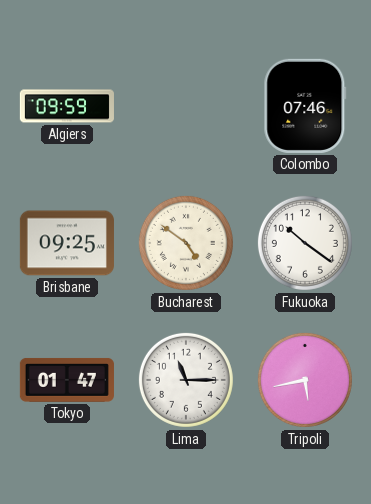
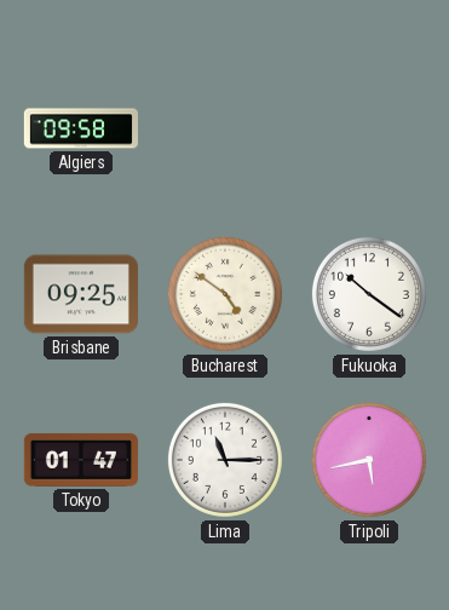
Algiers: 09:59 -> 09:58 (81, 128)
Colombo: 07:46 -> none (305, 106)
